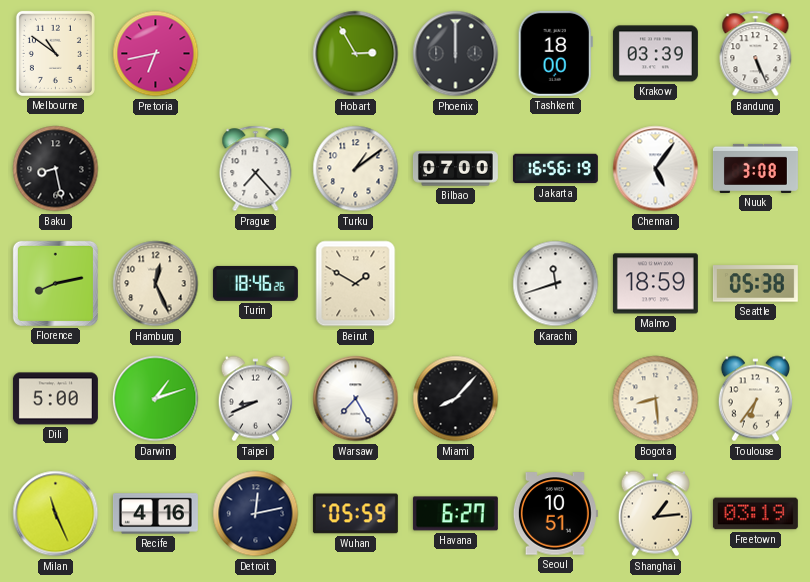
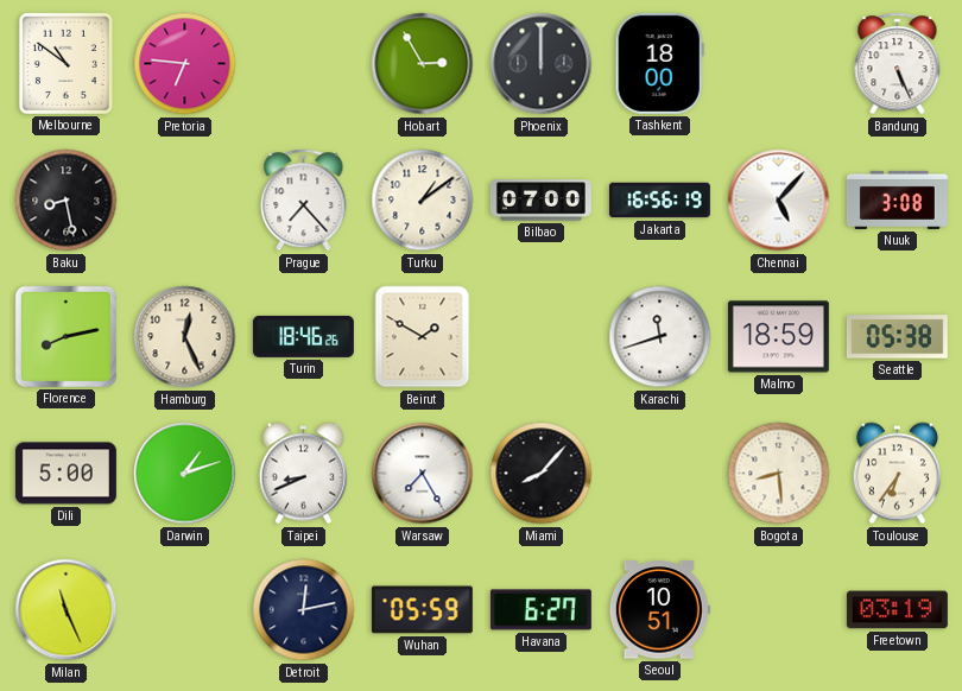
Pretoria: 6:43 -> 6:46 (185, 64)
Krakow: 03:39 -> none (655, 54)
Chennai: 5:06 -> 5:07 (779, 201)
Recife: 4:16 -> none (155, 514)
Shanghai: 1:14 -> none (655, 514)
